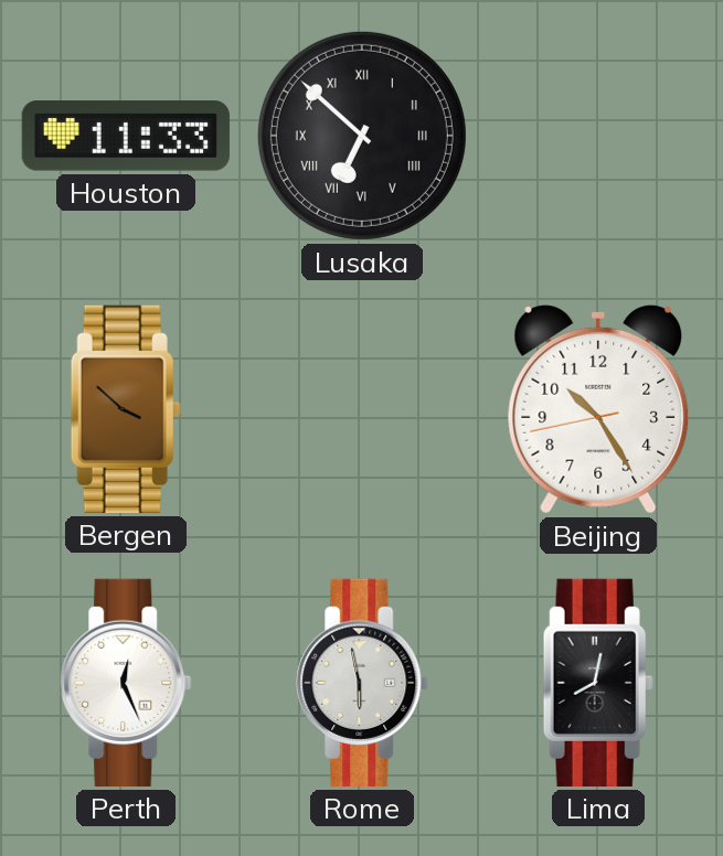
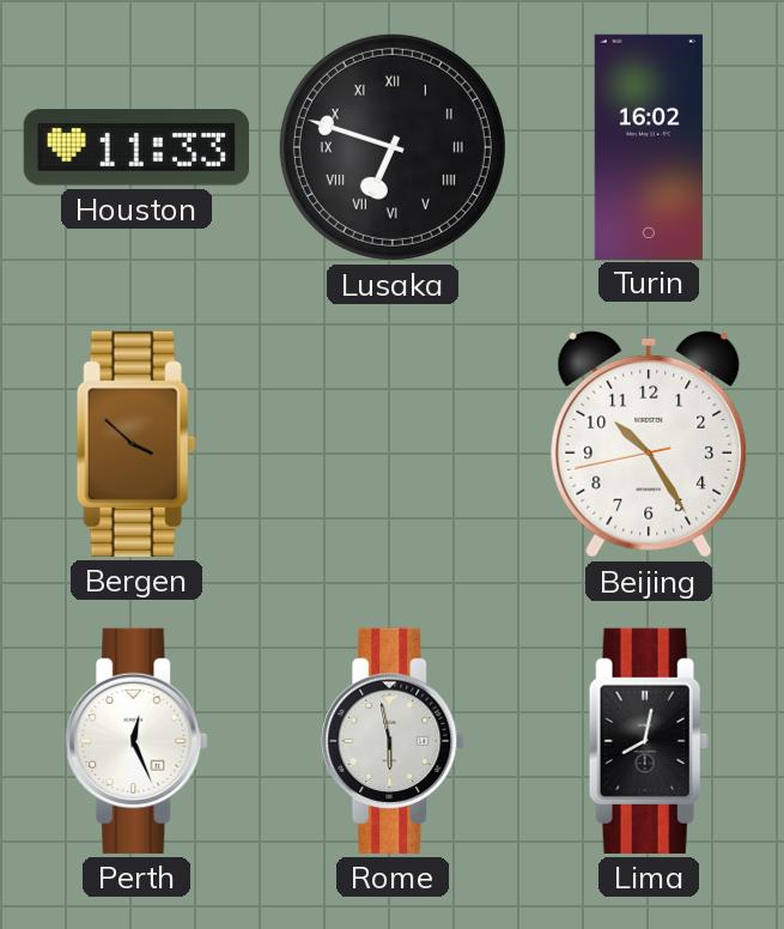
Lusaka: 6:52 -> 6:48 (393, 147)
Turin: none -> 16:02 (649, 146)
